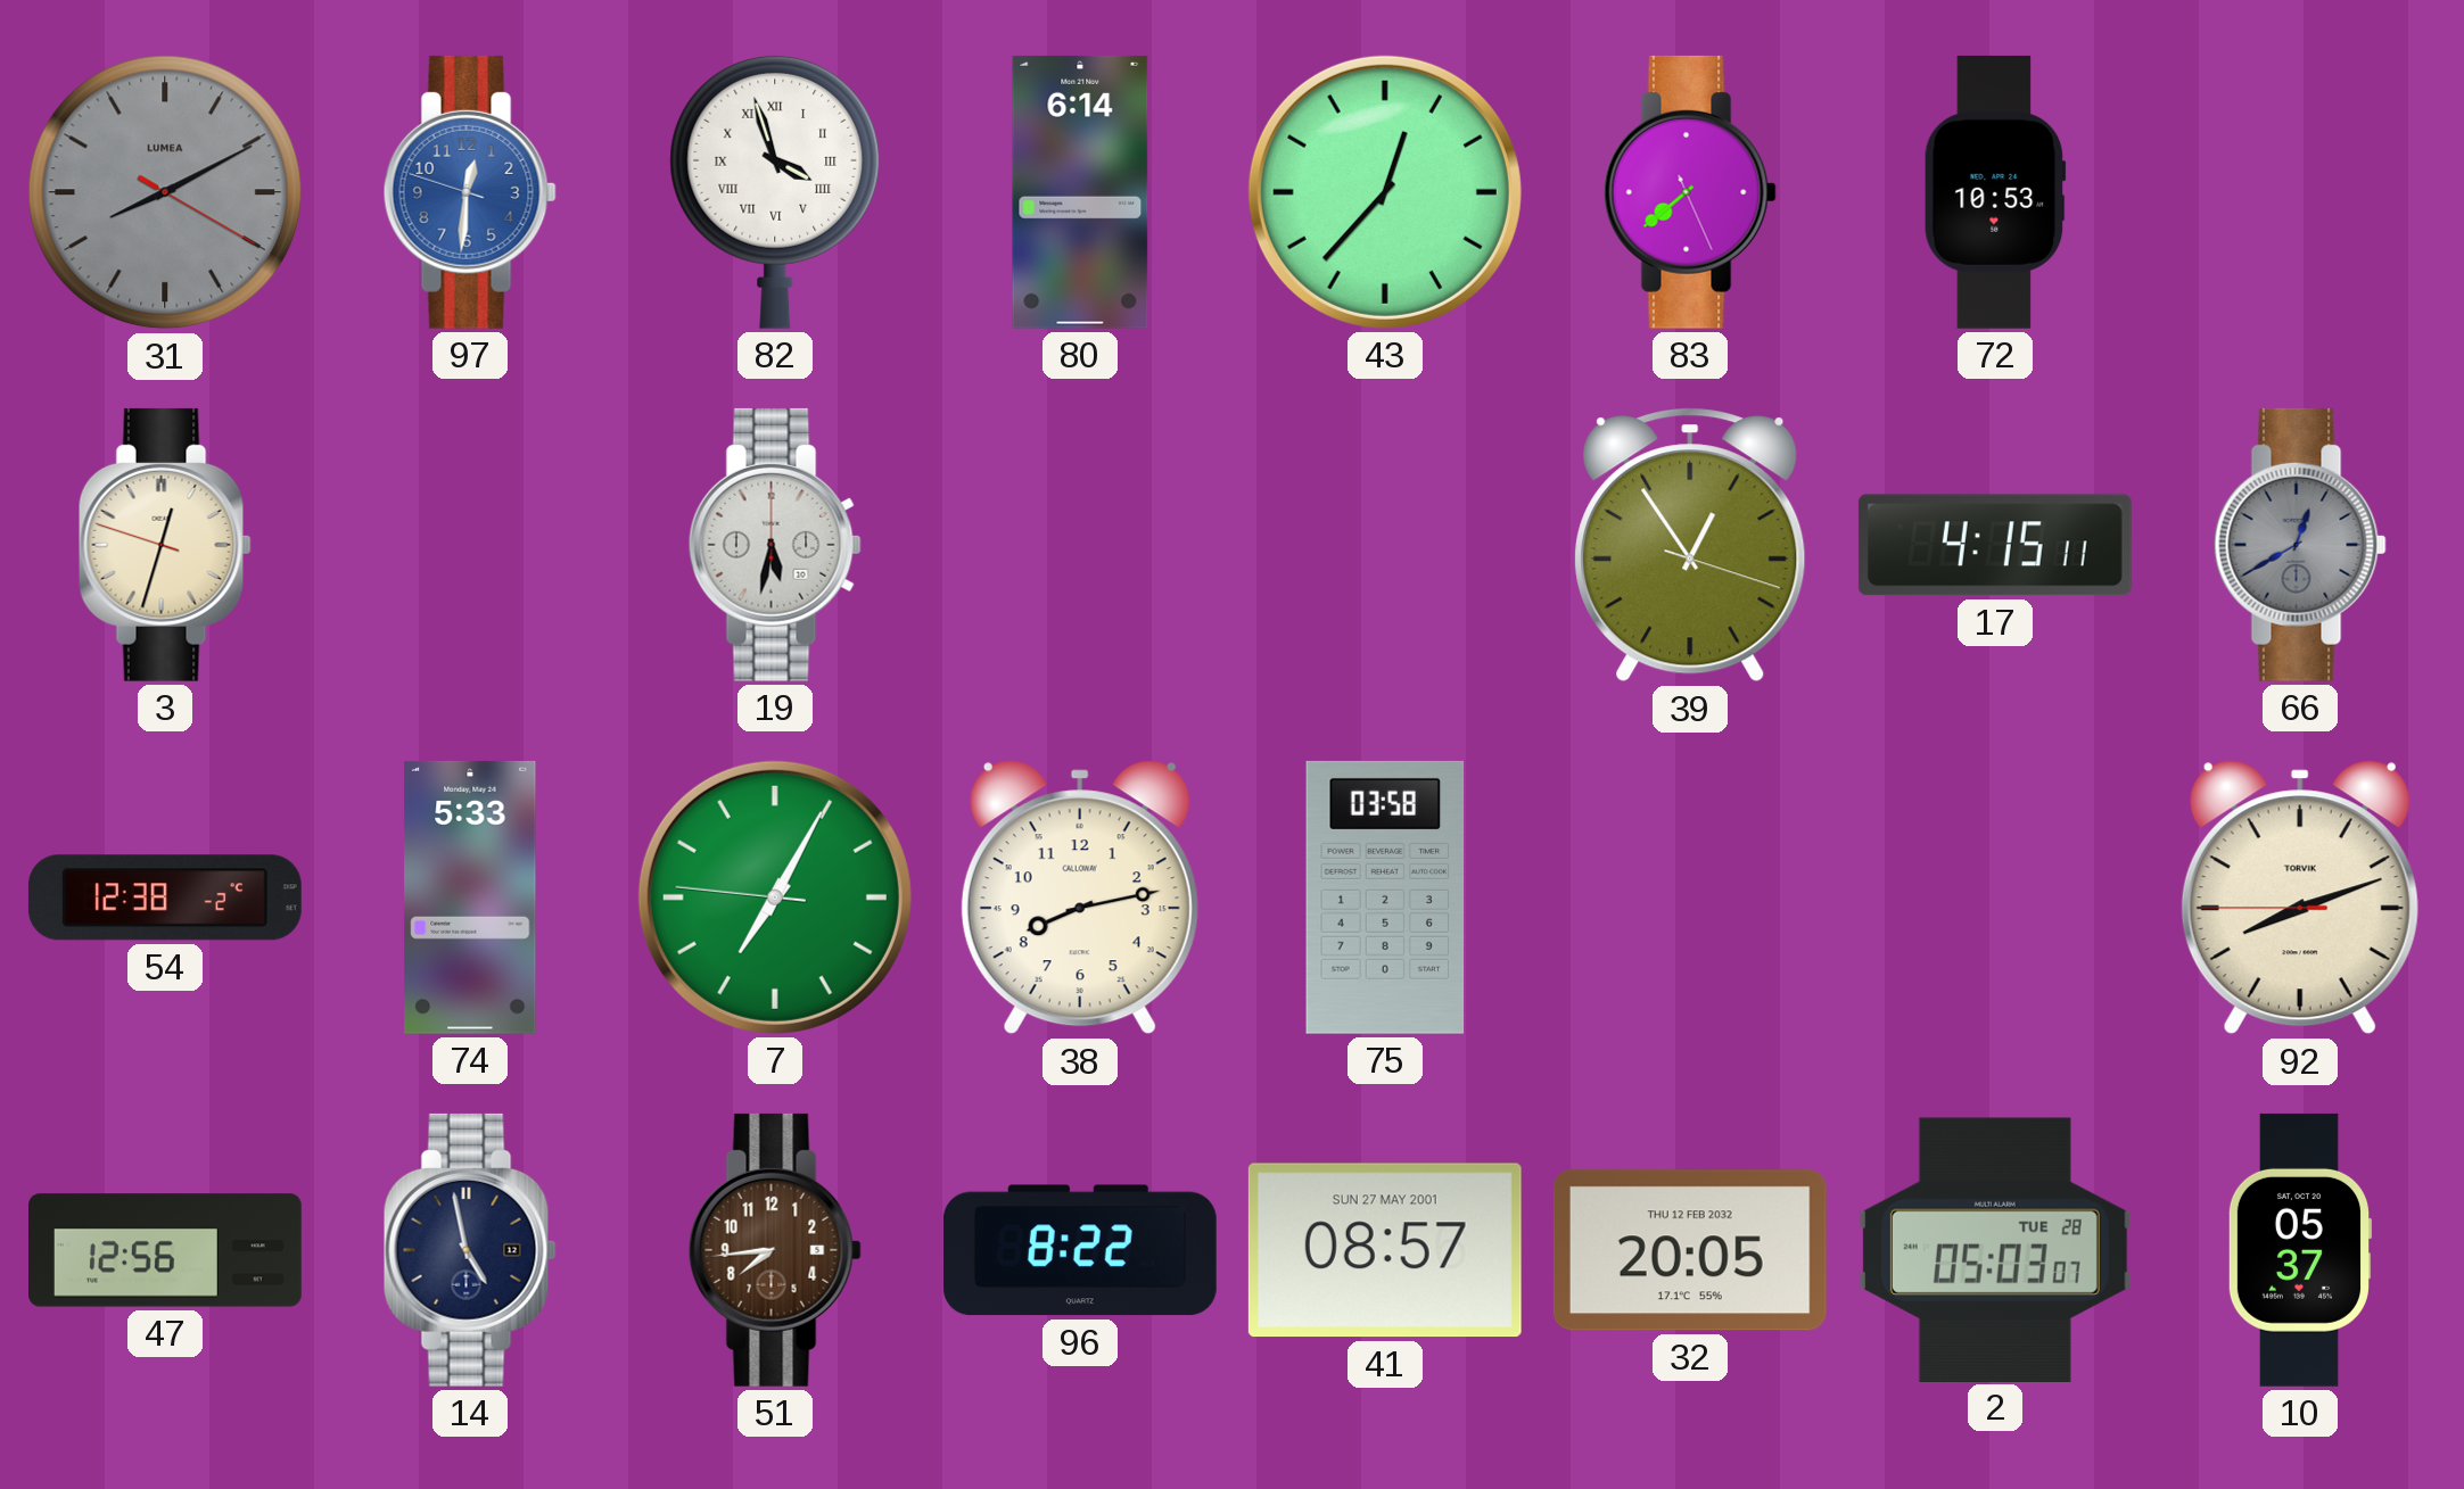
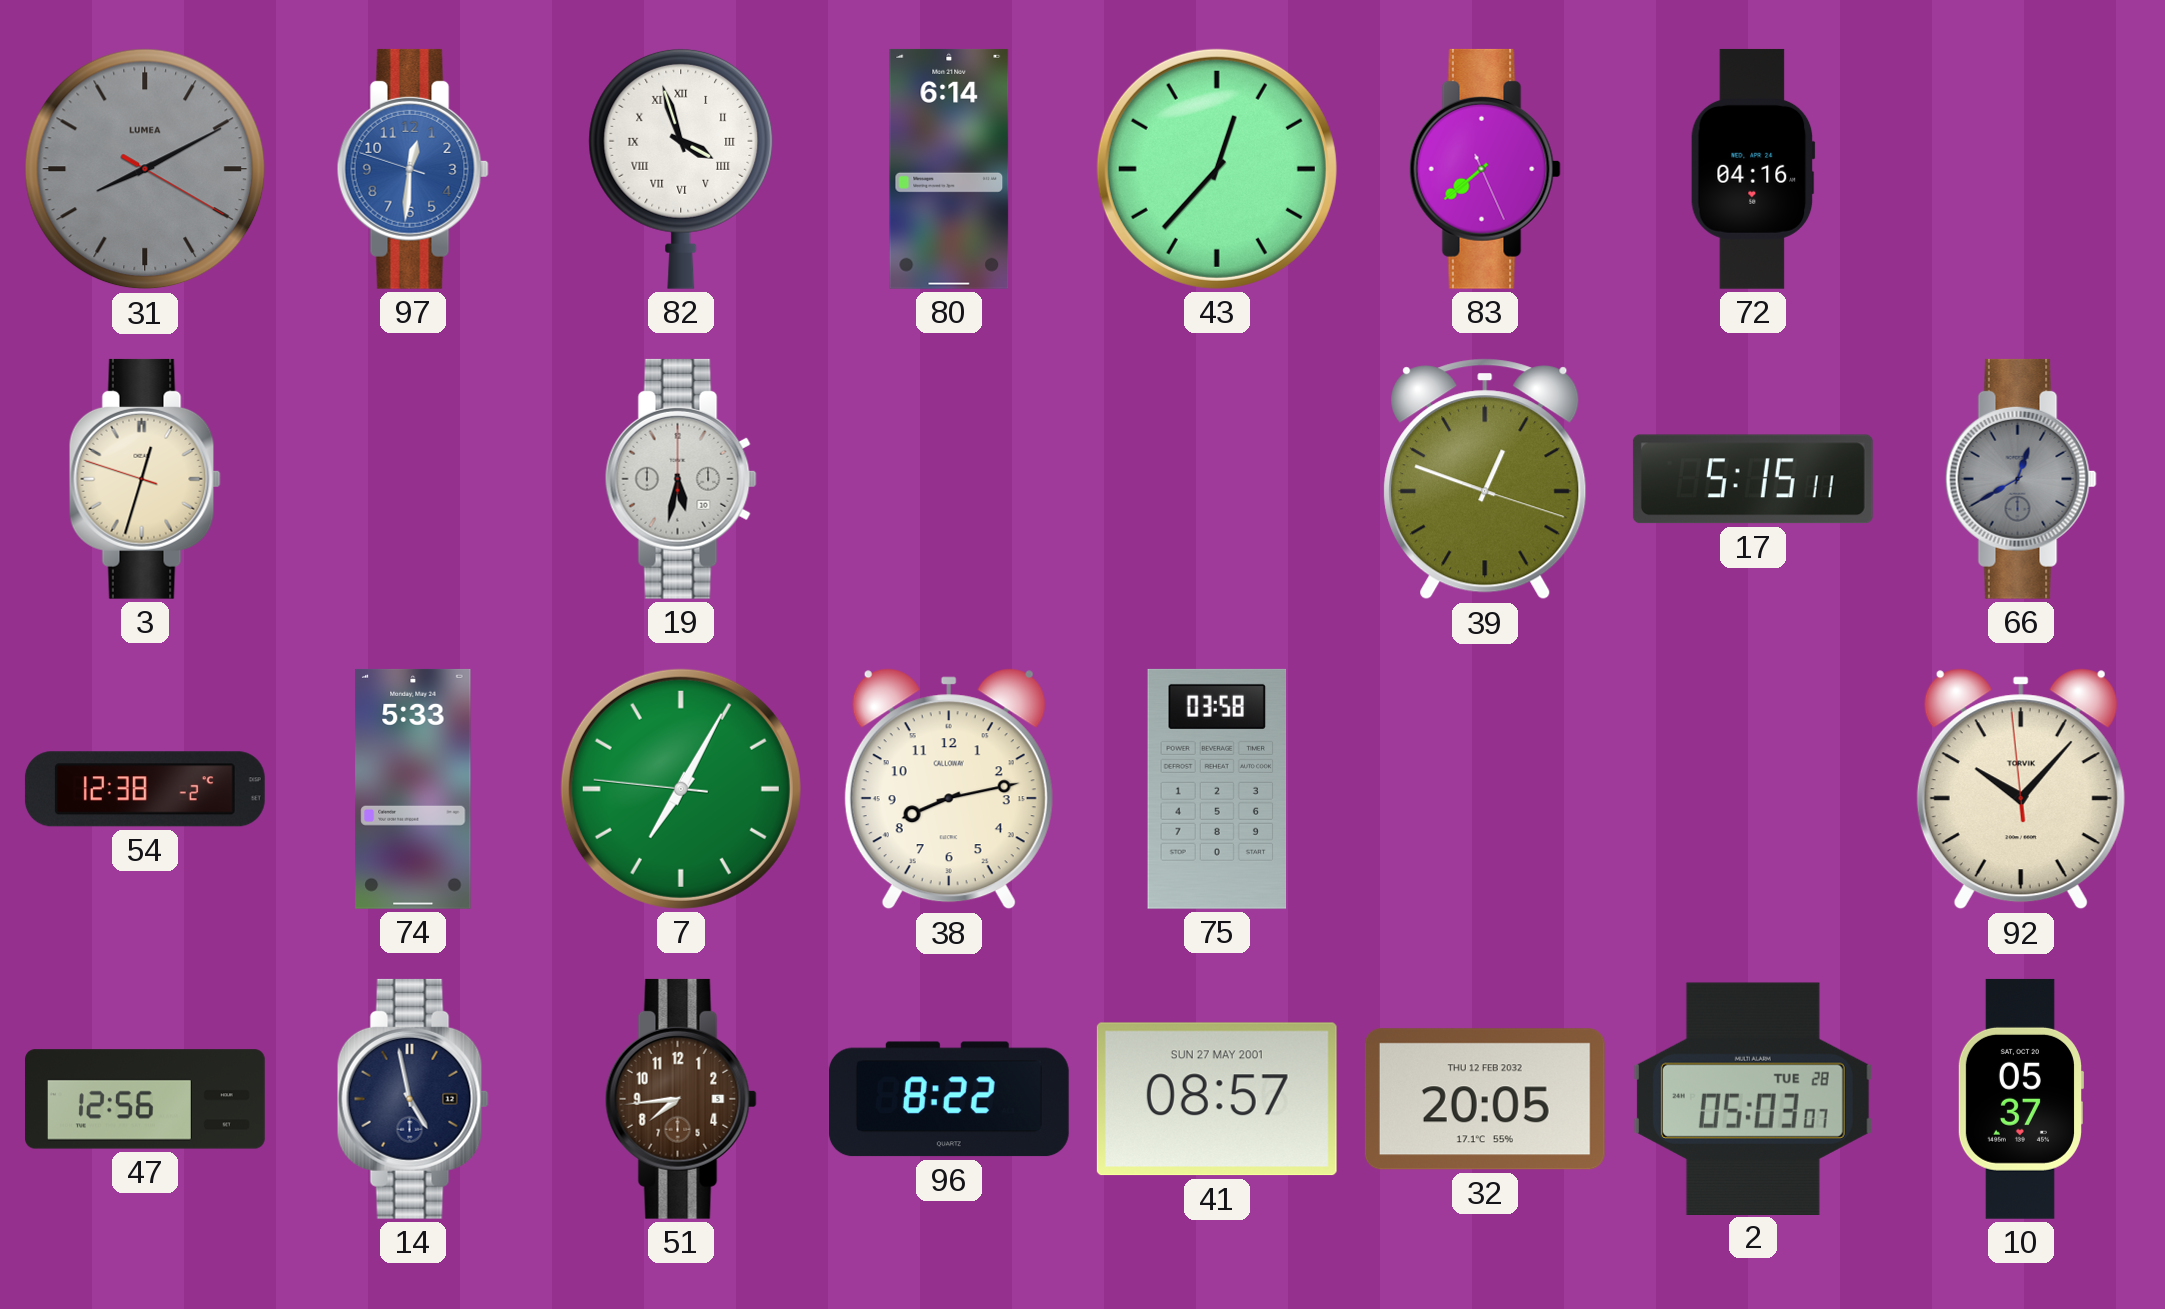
72: 10:53 -> 04:16 (1753, 169)
39: 12:54 -> 12:48 (1485, 479)
17: 4:15 -> 5:15 (1753, 479)
92: 8:11 -> 10:06 (2021, 789)
